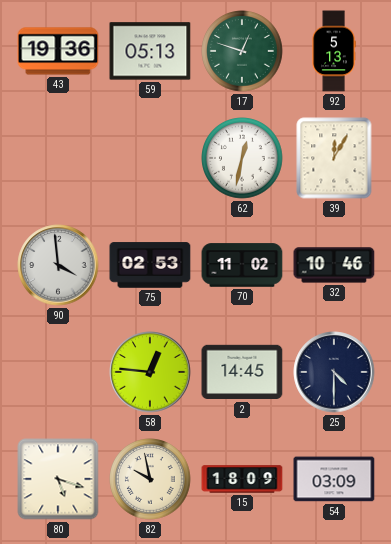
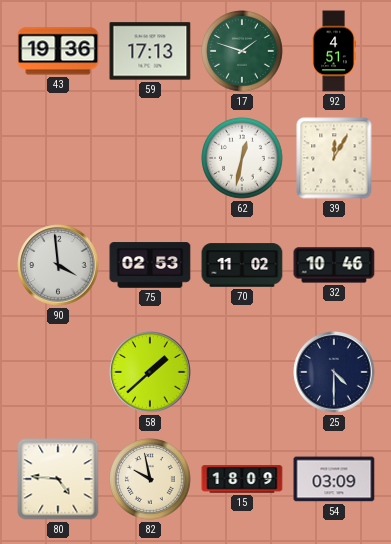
59: 05:13 -> 17:13 (150, 51)
17: 12:48 -> 1:48 (242, 51)
92: 5:13 -> 4:51 (334, 51)
58: 12:46 -> 1:38 (150, 372)
2: 14:45 -> none (242, 372)
80: 5:18 -> 4:46 (58, 479)
